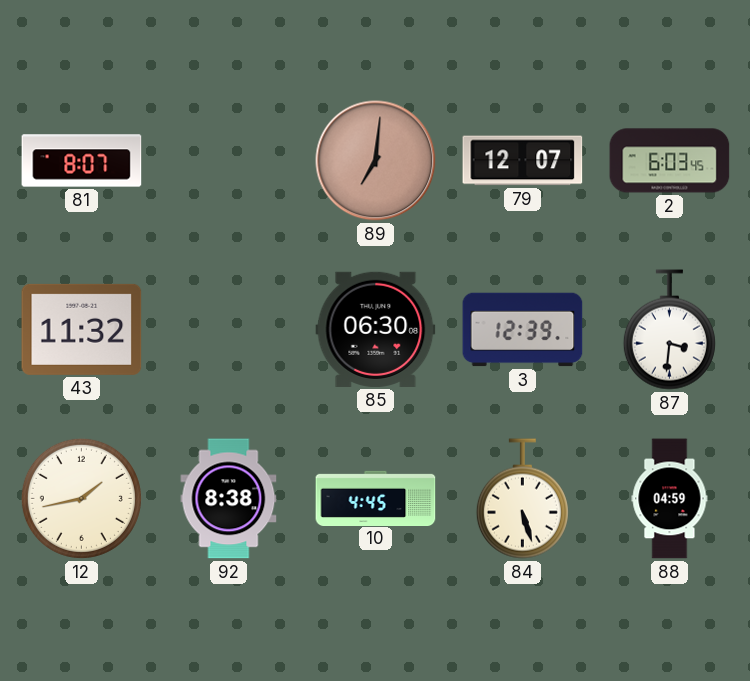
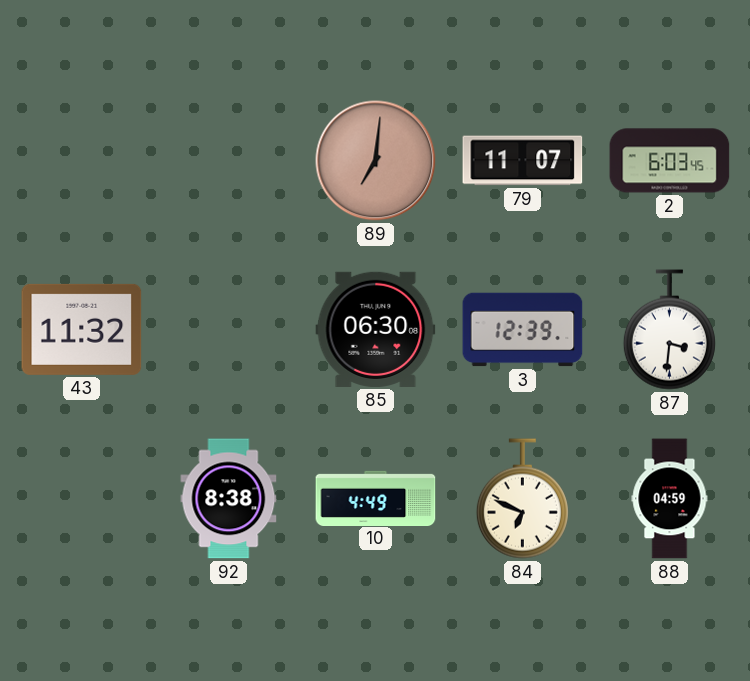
81: 8:07 -> none (82, 161)
79: 12:07 -> 11:07 (523, 161)
12: 1:43 -> none (81, 498)
10: 4:45 -> 4:49 (376, 498)
84: 5:27 -> 6:49 (522, 499)
